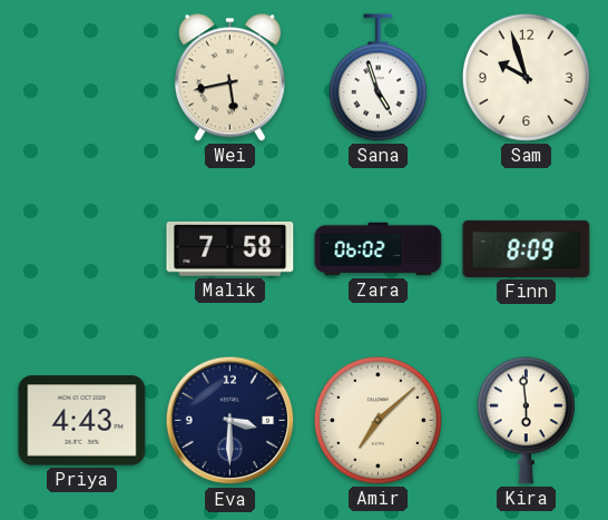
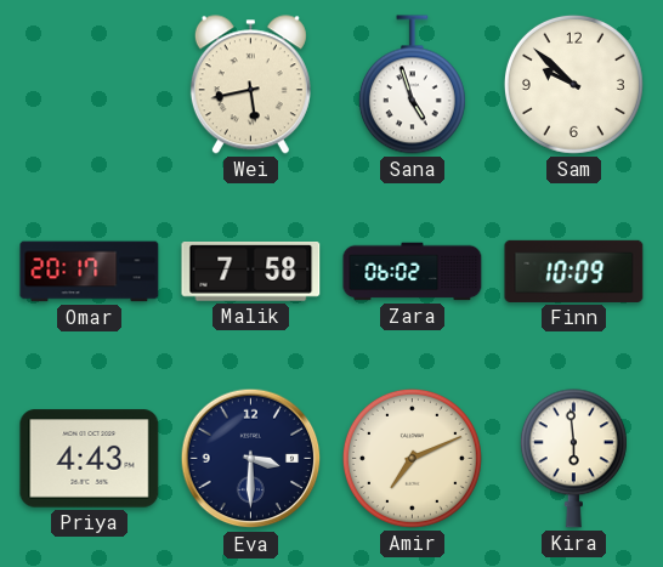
Sam: 9:57 -> 9:52 (573, 84)
Omar: none -> 20:17 (90, 272)
Finn: 8:09 -> 10:09 (574, 271)
Amir: 7:08 -> 7:11 (412, 458)
